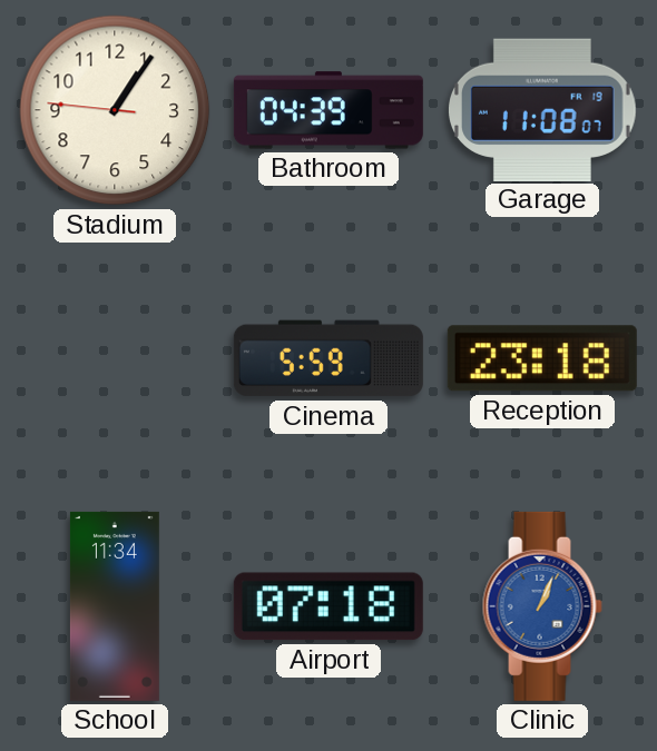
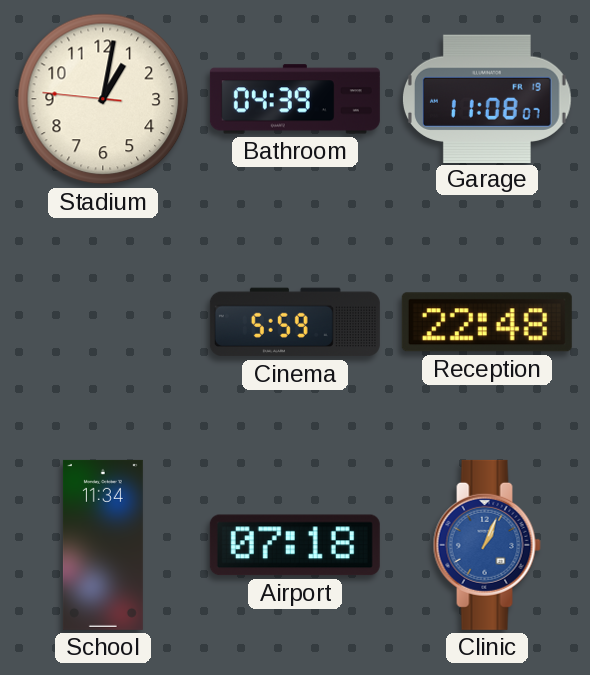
Stadium: 1:05 -> 1:01 (103, 99)
Reception: 23:18 -> 22:48 (487, 322)
